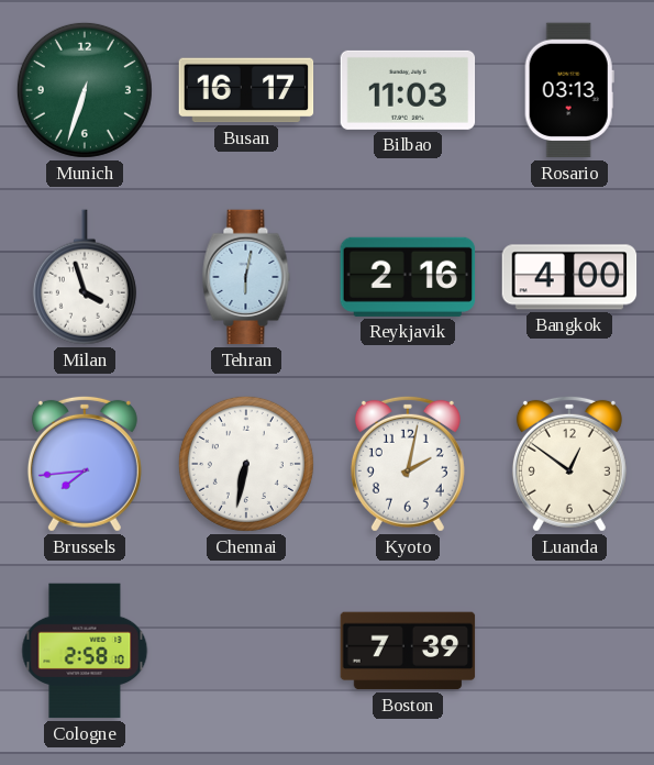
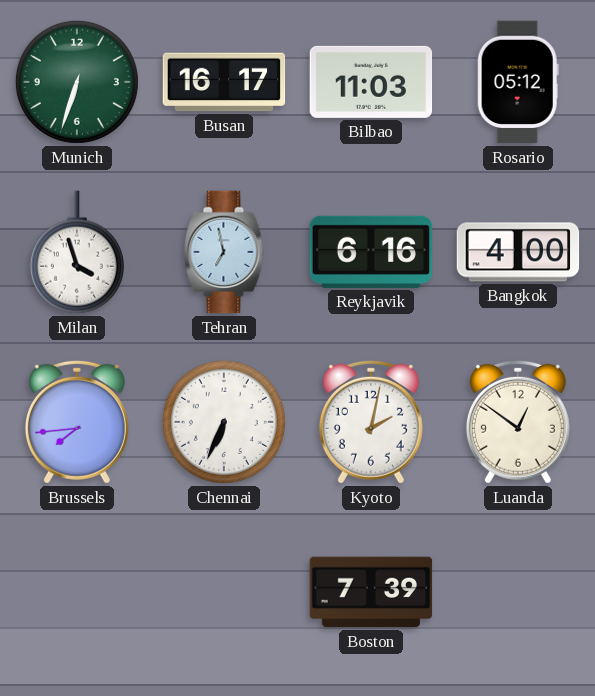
Rosario: 03:13 -> 05:12 (518, 82)
Tehran: 6:02 -> 6:58 (224, 252)
Reykjavik: 2:16 -> 6:16 (371, 252)
Chennai: 6:32 -> 6:34 (224, 422)
Cologne: 2:58 -> none (85, 651)
